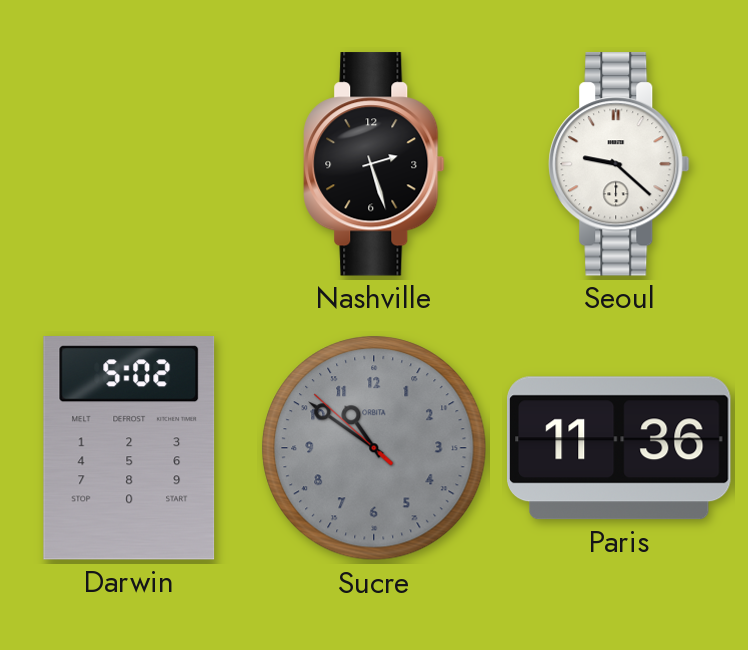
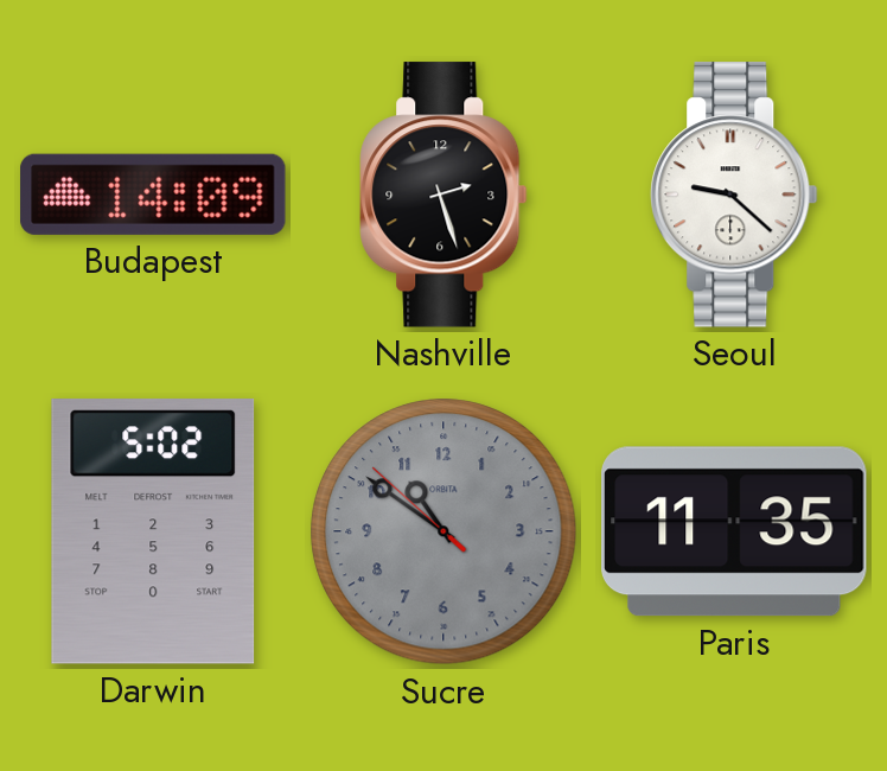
Budapest: none -> 14:09 (153, 195)
Paris: 11:36 -> 11:35 (734, 531)
